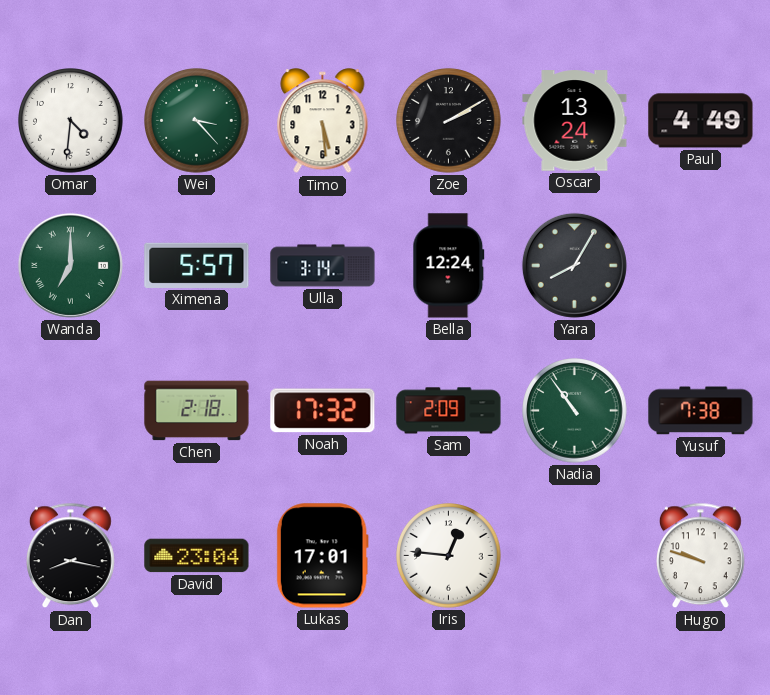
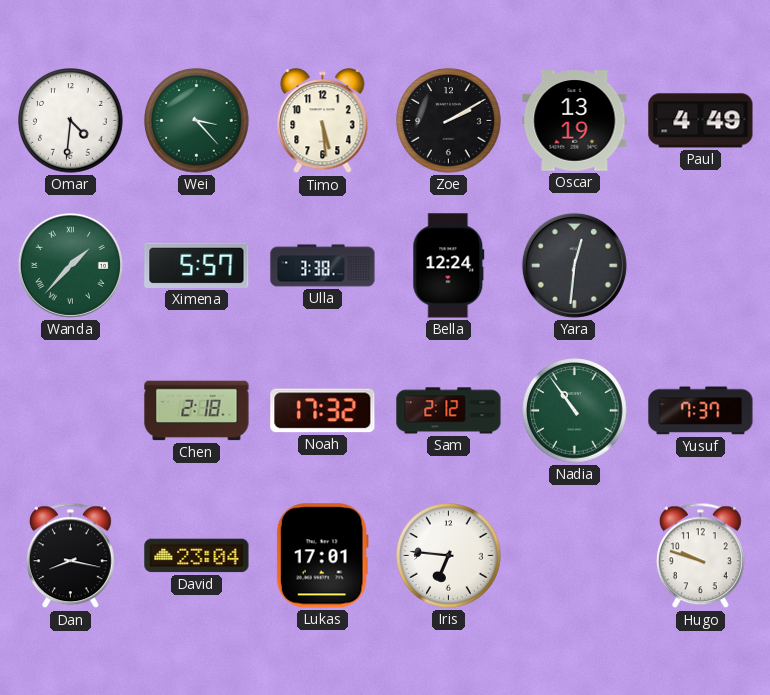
Oscar: 13:24 -> 13:19 (575, 121)
Wanda: 7:00 -> 1:37 (70, 265)
Ulla: 3:14 -> 3:38 (323, 266)
Yara: 8:05 -> 12:31 (574, 265)
Sam: 2:09 -> 2:12 (449, 411)
Yusuf: 7:38 -> 7:37 (701, 411)
Iris: 12:46 -> 6:46 (449, 556)
